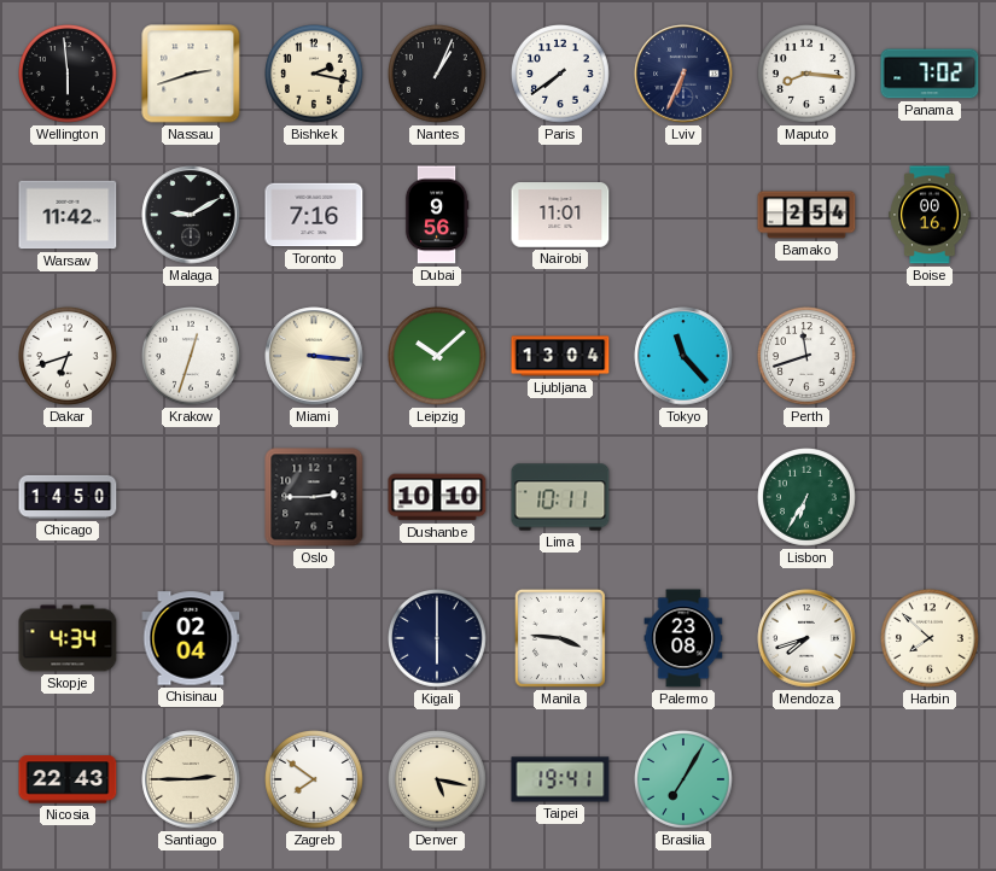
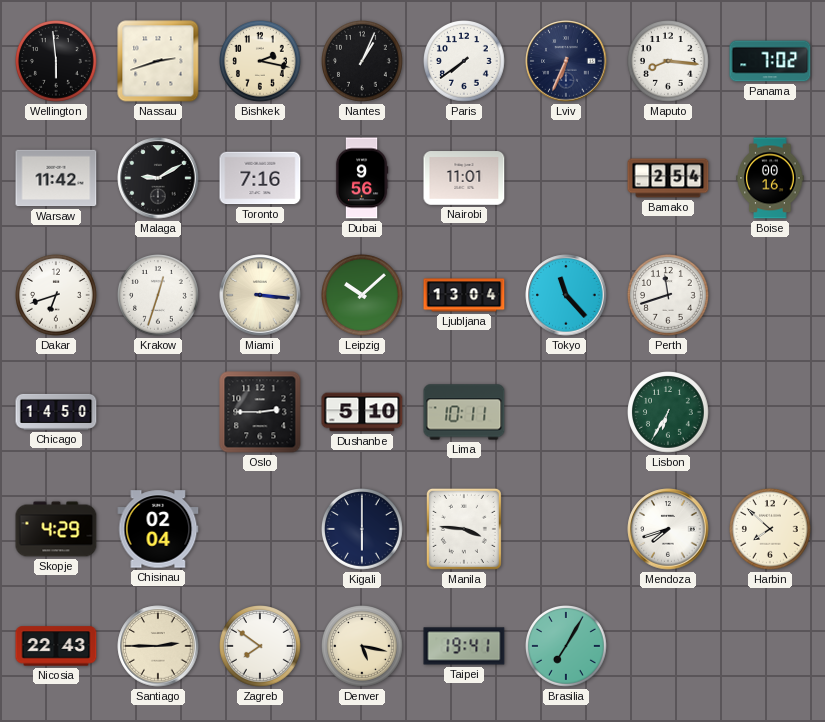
Dushanbe: 10:10 -> 5:10 (362, 412)
Skopje: 4:34 -> 4:29 (56, 529)
Palermo: 23:08 -> none (683, 638)
